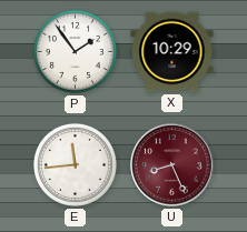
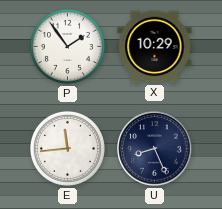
U dial: burgundy -> navy (155, 149)
